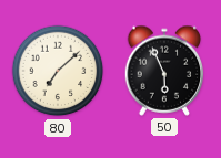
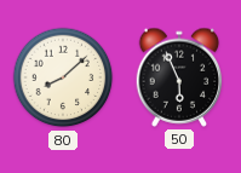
80: 7:08 -> 8:08 (63, 77)
